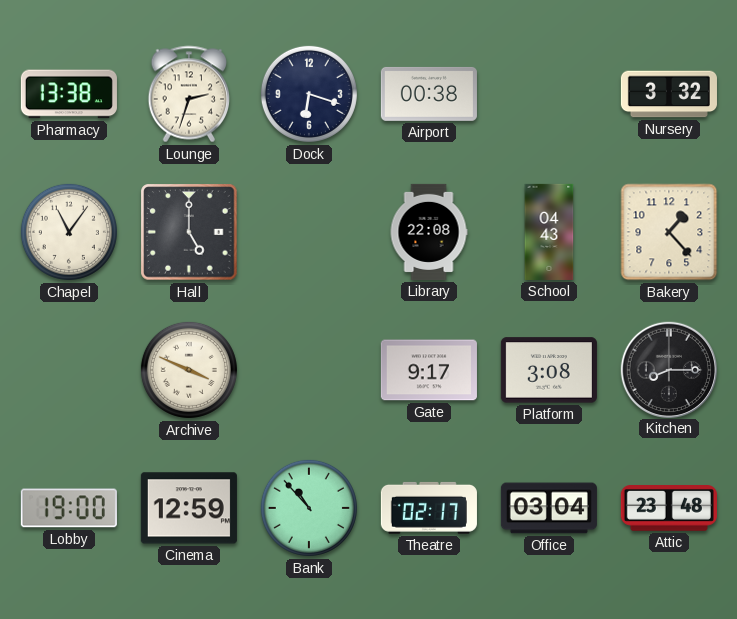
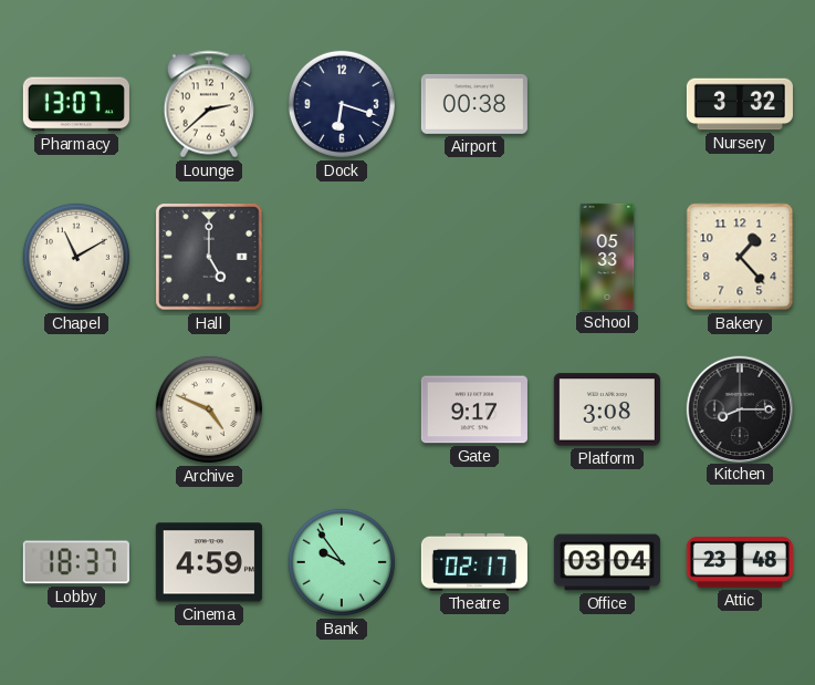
Pharmacy: 13:38 -> 13:07 (76, 104)
Lounge: 2:33 -> 2:38 (208, 104)
Chapel: 11:06 -> 11:10 (76, 257)
Library: 22:08 -> none (429, 232)
School: 04:43 -> 05:33 (607, 257)
Archive: 3:49 -> 4:49 (209, 409)
Lobby: 19:00 -> 18:37 (76, 562)
Cinema: 12:59 -> 4:59 (209, 562)
Bank: 10:53 -> 9:54 (342, 562)
